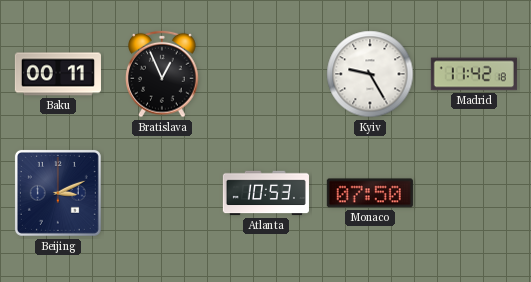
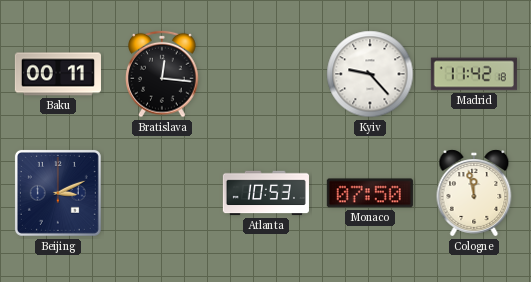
Bratislava: 12:56 -> 12:16 (162, 74)
Kyiv: 9:25 -> 9:23 (370, 74)
Cologne: none -> 11:58 (474, 193)
